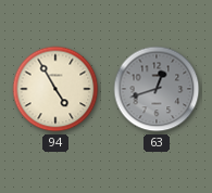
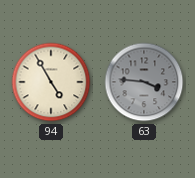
63: 12:42 -> 3:46 (144, 82)
